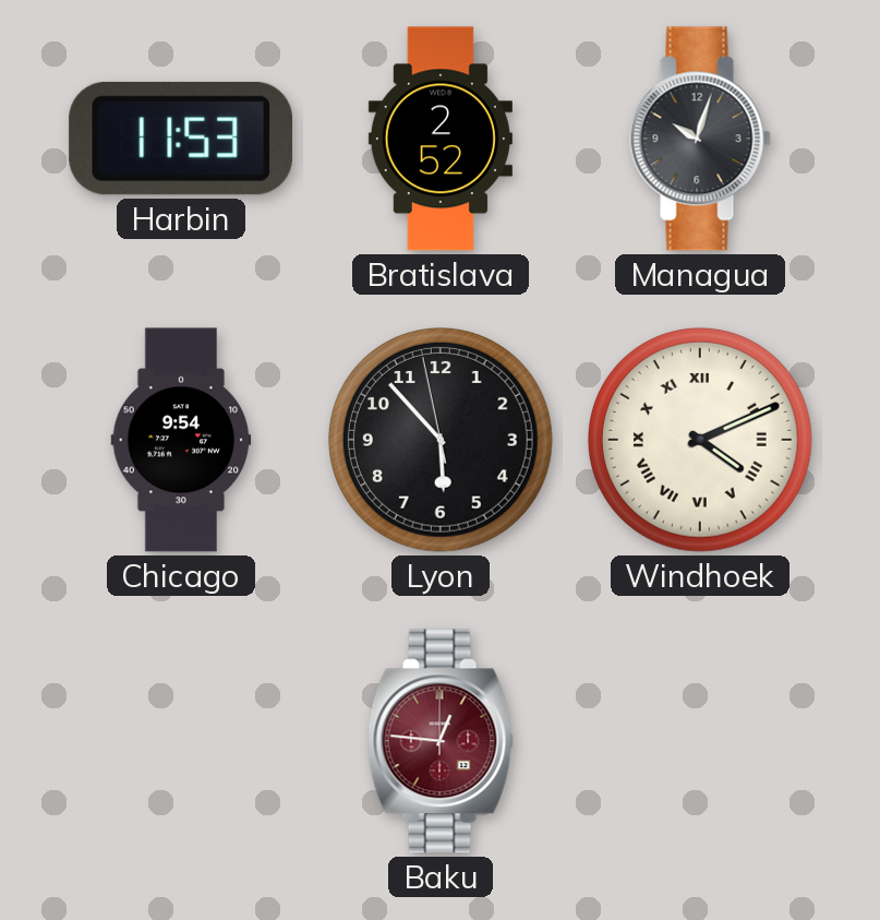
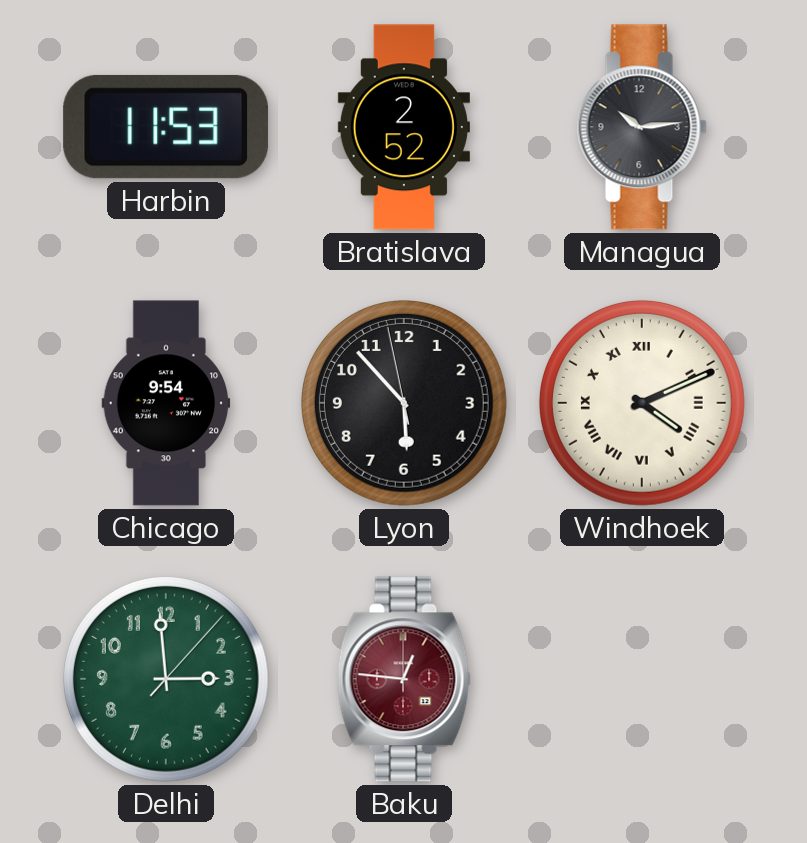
Managua: 10:03 -> 10:14 (642, 127)
Delhi: none -> 2:59 (166, 679)
